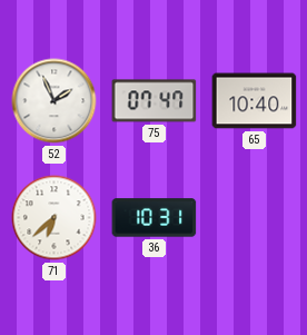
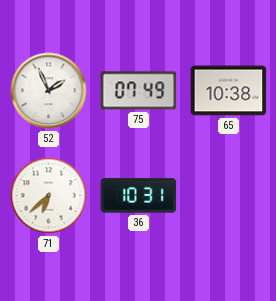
75: 07:47 -> 07:49 (139, 91)
65: 10:40 -> 10:38 (229, 91)
